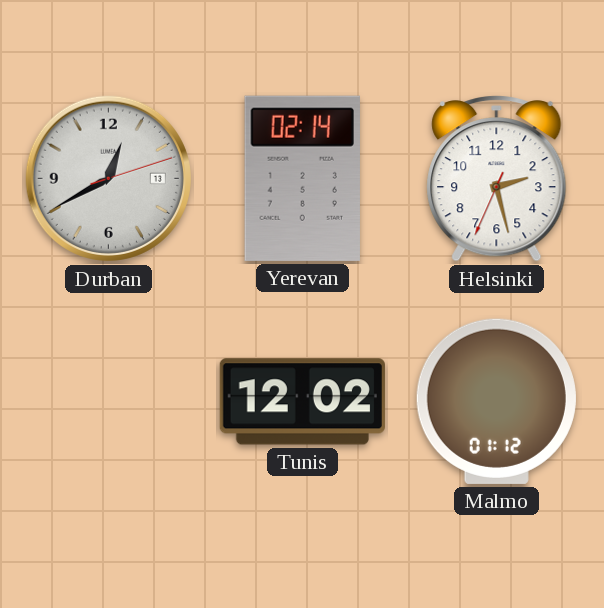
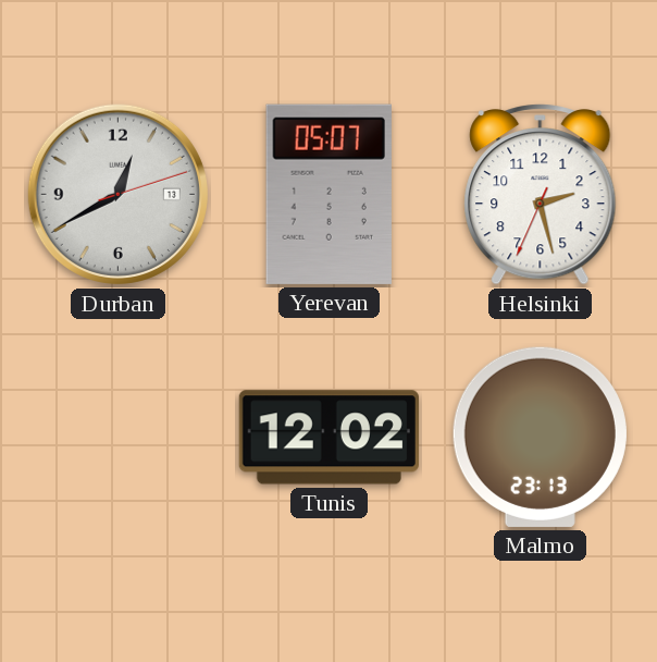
Yerevan: 02:14 -> 05:07 (328, 194)
Malmo: 01:12 -> 23:13 (540, 437)
